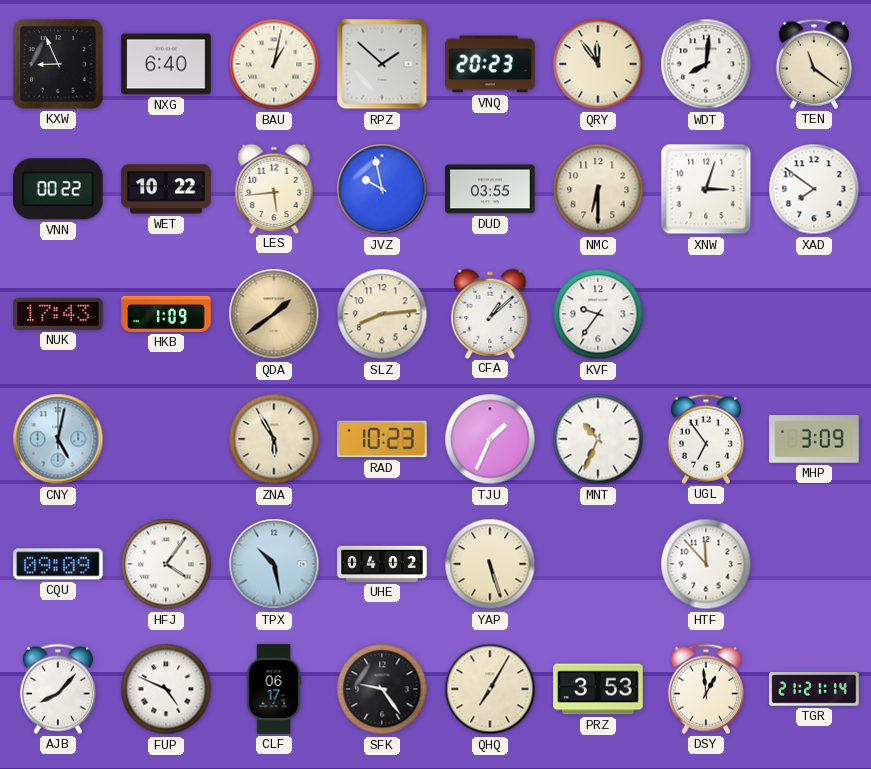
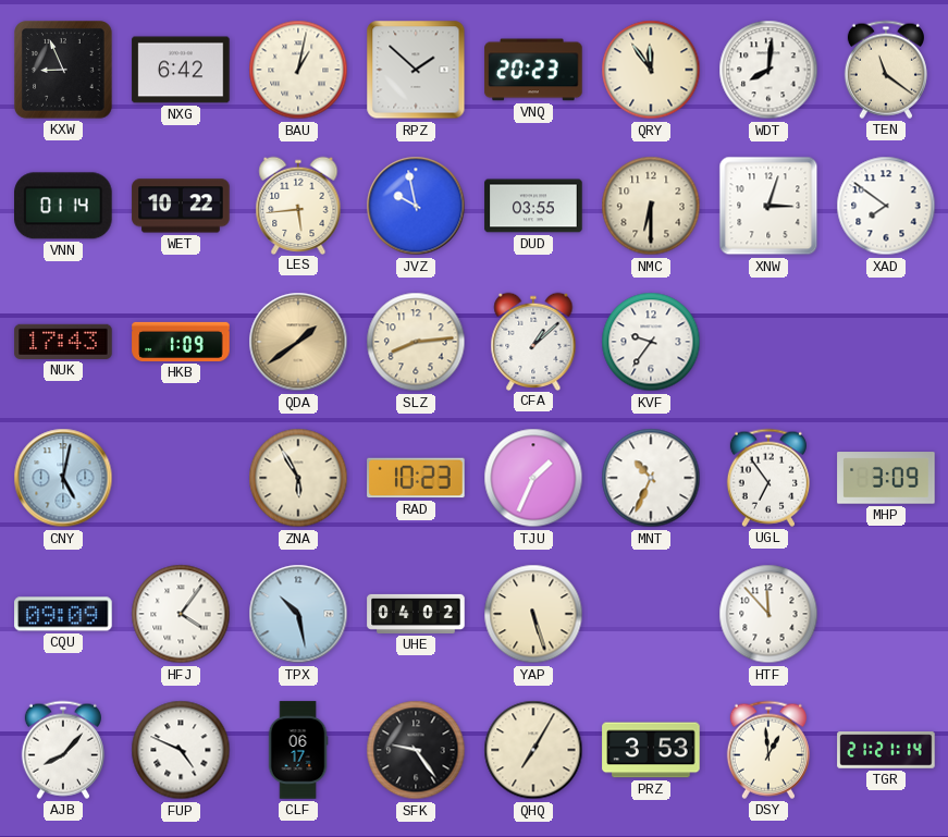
NXG: 6:40 -> 6:42 (181, 70)
VNN: 00:22 -> 01:14 (64, 206)
